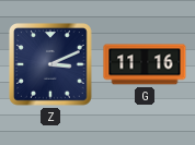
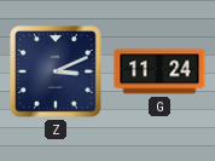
G: 11:16 -> 11:24 (159, 71)
